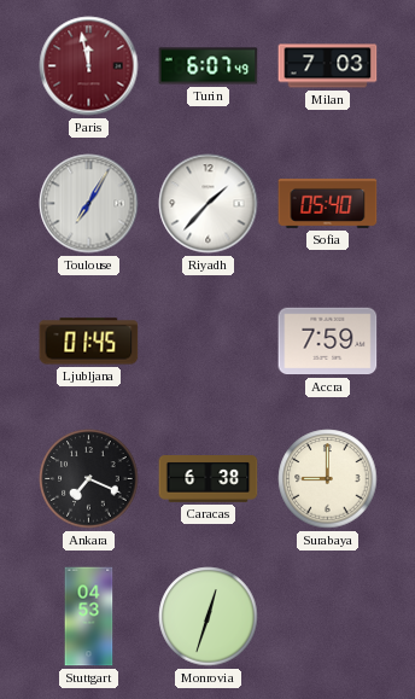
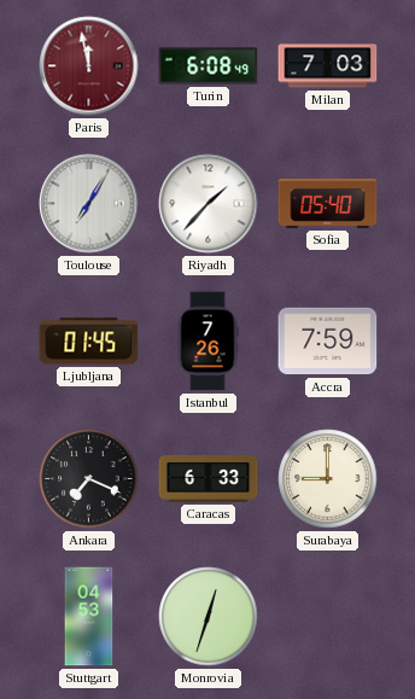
Turin: 6:07 -> 6:08 (209, 66)
Istanbul: none -> 7:26 (207, 342)
Caracas: 6:38 -> 6:33 (209, 479)
